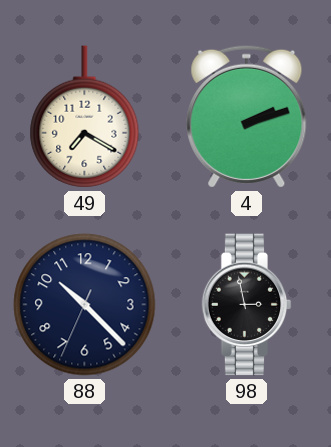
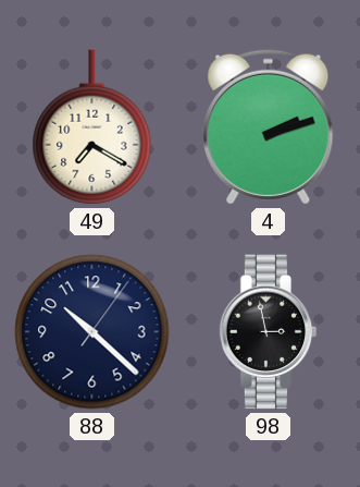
88: 10:22:34 -> 10:22:06 (92, 332)
